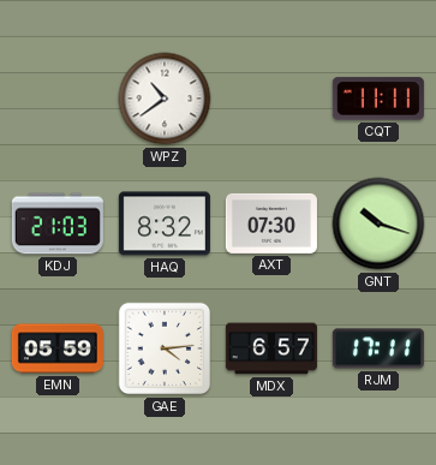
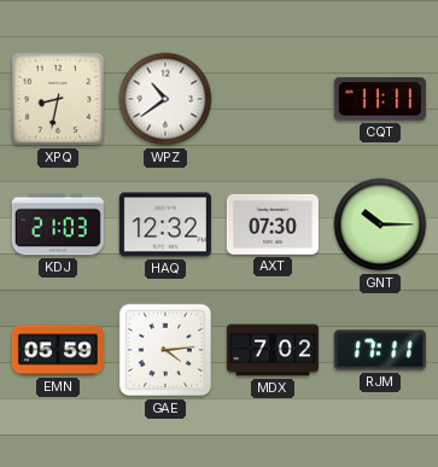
XPQ: none -> 8:32 (58, 99)
HAQ: 8:32 -> 12:32 (165, 224)
GNT: 10:18 -> 10:15 (380, 224)
MDX: 6:57 -> 7:02 (273, 350)
